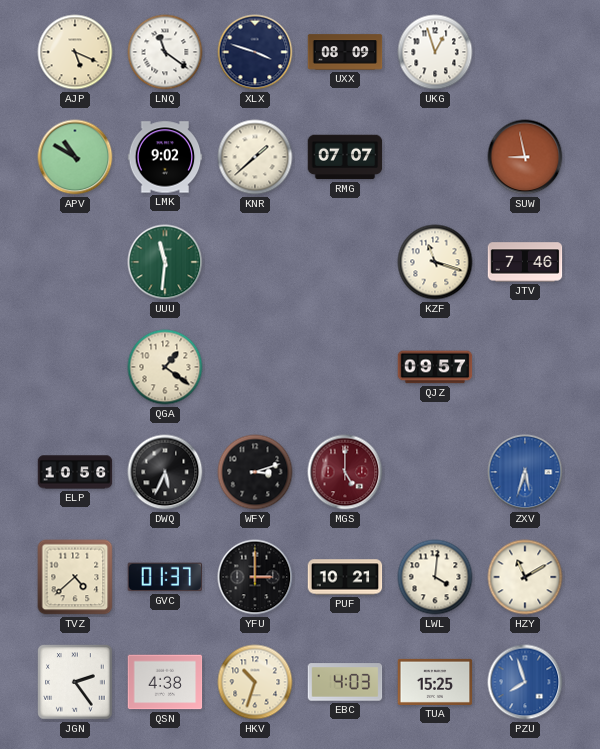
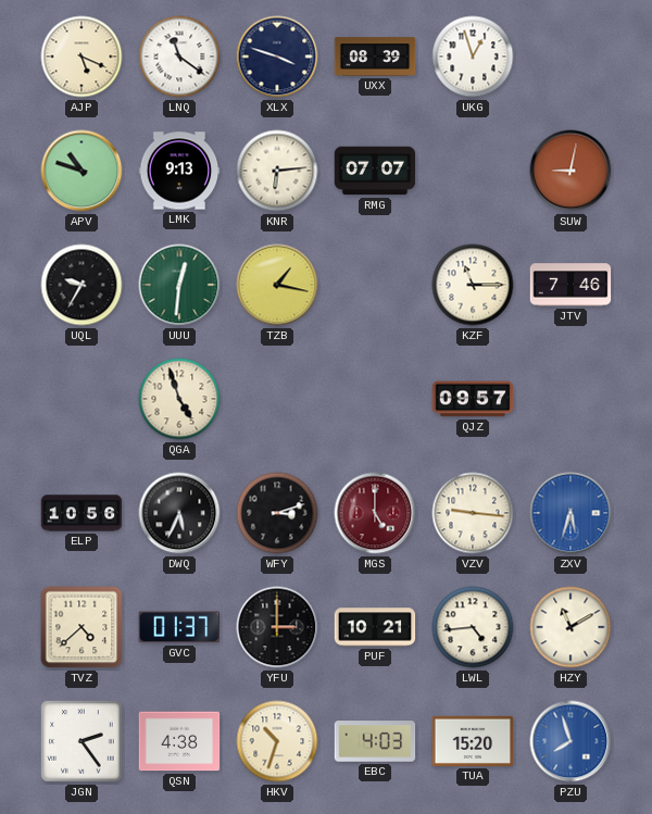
UXX: 08:09 -> 08:39 (375, 57)
APV: 10:50 -> 10:48 (81, 171)
LMK: 9:02 -> 9:13 (179, 171)
KNR: 1:38 -> 6:14 (277, 171)
SUW: 8:58 -> 9:02 (570, 171)
UQL: none -> 9:35 (81, 285)
UUU: 11:31 -> 12:31 (179, 285)
TZB: none -> 1:17 (277, 285)
KZF: 11:18 -> 11:15 (473, 285)
QGA: 1:21 -> 4:57 (179, 399)
VZV: none -> 9:16 (473, 513)
LWL: 4:01 -> 4:44 (473, 627)
TUA: 15:25 -> 15:20 (473, 741)
